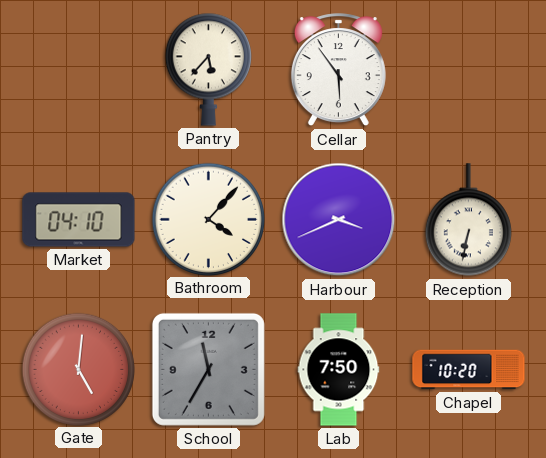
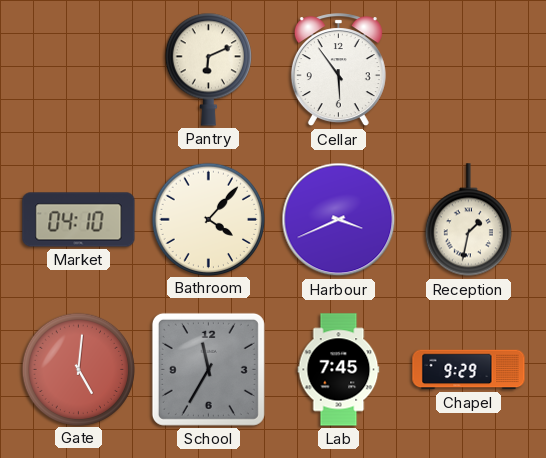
Pantry: 5:37 -> 6:11 (208, 69)
Reception: 6:32 -> 1:32 (468, 220)
Lab: 7:50 -> 7:45 (339, 370)
Chapel: 10:20 -> 9:29 (469, 370)
